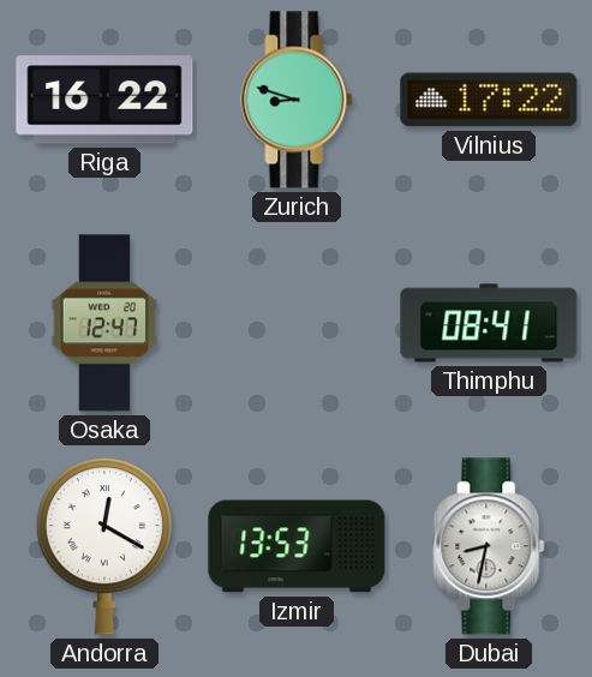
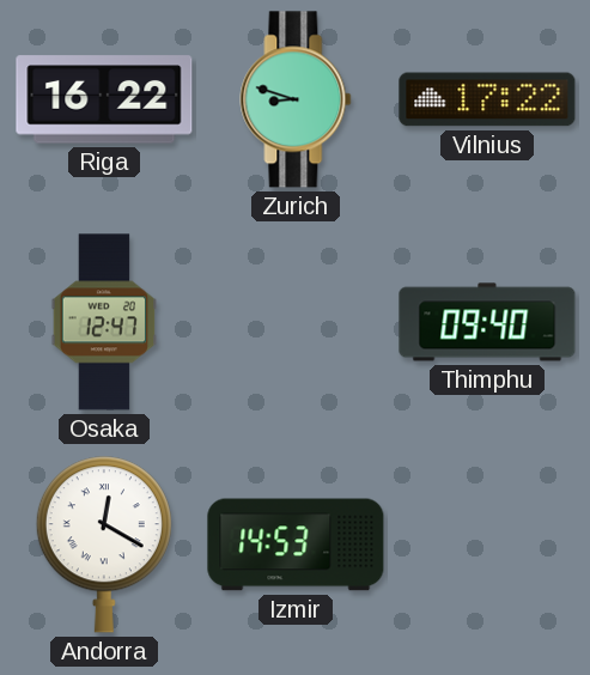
Thimphu: 08:41 -> 09:40 (487, 322)
Izmir: 13:53 -> 14:53 (296, 545)
Dubai: 8:32 -> none (489, 546)
